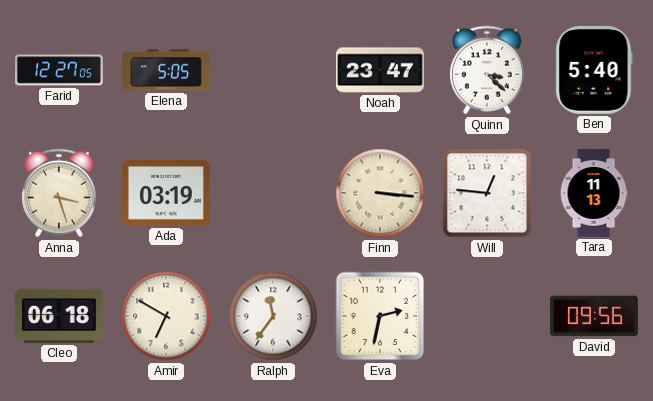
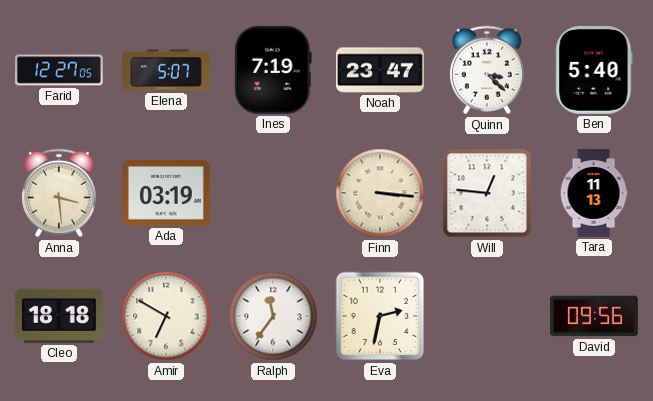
Elena: 5:05 -> 5:07 (167, 70)
Ines: none -> 7:19 (273, 70)
Anna: 3:27 -> 3:29 (59, 193)
Cleo: 06:18 -> 18:18 (59, 316)
